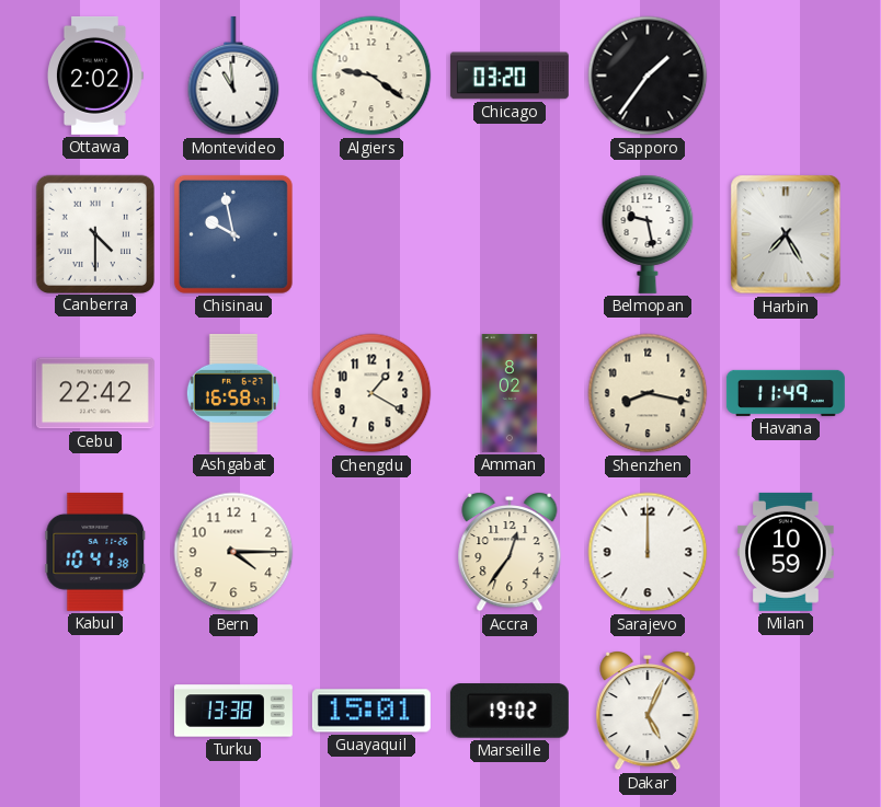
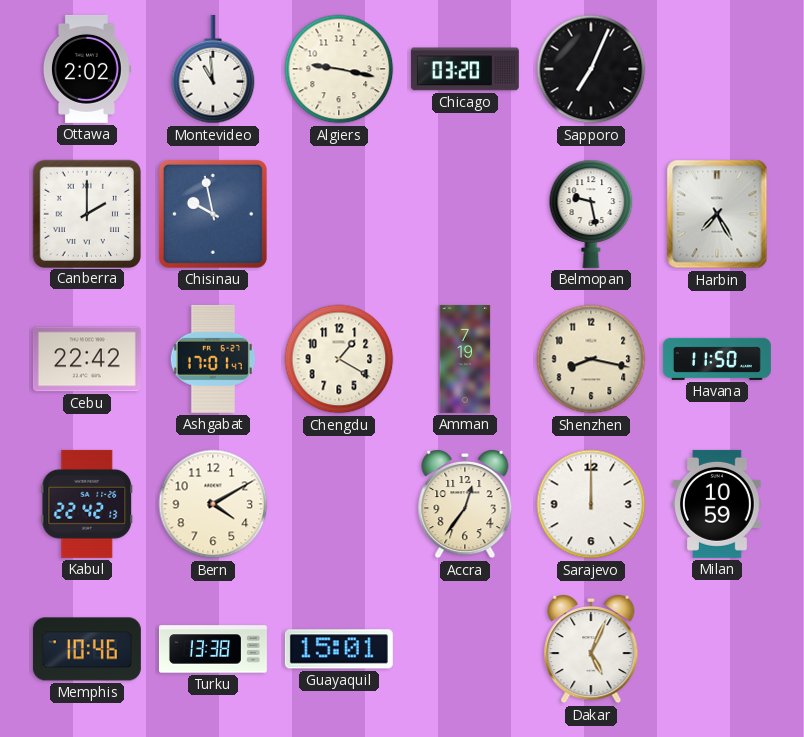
Algiers: 9:21 -> 9:17 (339, 69)
Sapporo: 1:36 -> 7:04 (591, 69)
Canberra: 4:30 -> 2:00 (86, 213)
Ashgabat: 16:58 -> 17:01 (213, 359)
Amman: 8:02 -> 7:19 (465, 359)
Havana: 11:49 -> 11:50 (717, 359)
Kabul: 10:41 -> 22:42 (87, 504)
Bern: 4:15 -> 4:10 (213, 504)
Memphis: none -> 10:46 (87, 649)
Marseille: 19:02 -> none (510, 711)
